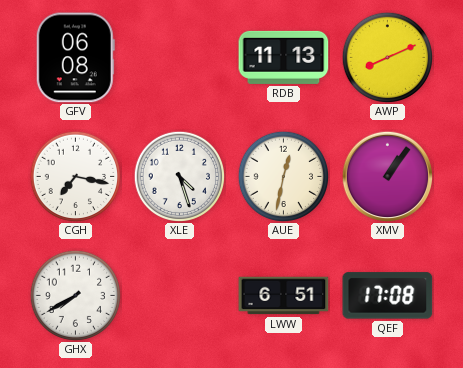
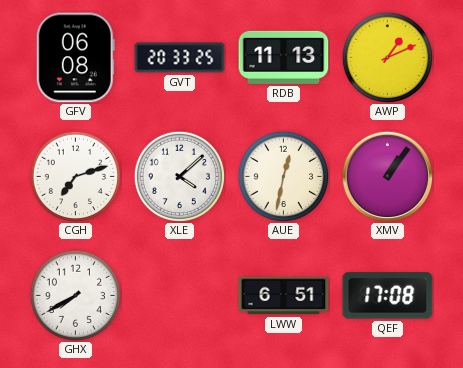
GVT: none -> 20:33 (180, 58)
AWP: 8:11 -> 1:11 (387, 57)
CGH: 7:17 -> 7:12 (75, 176)
XLE: 4:27 -> 4:08 (179, 176)
